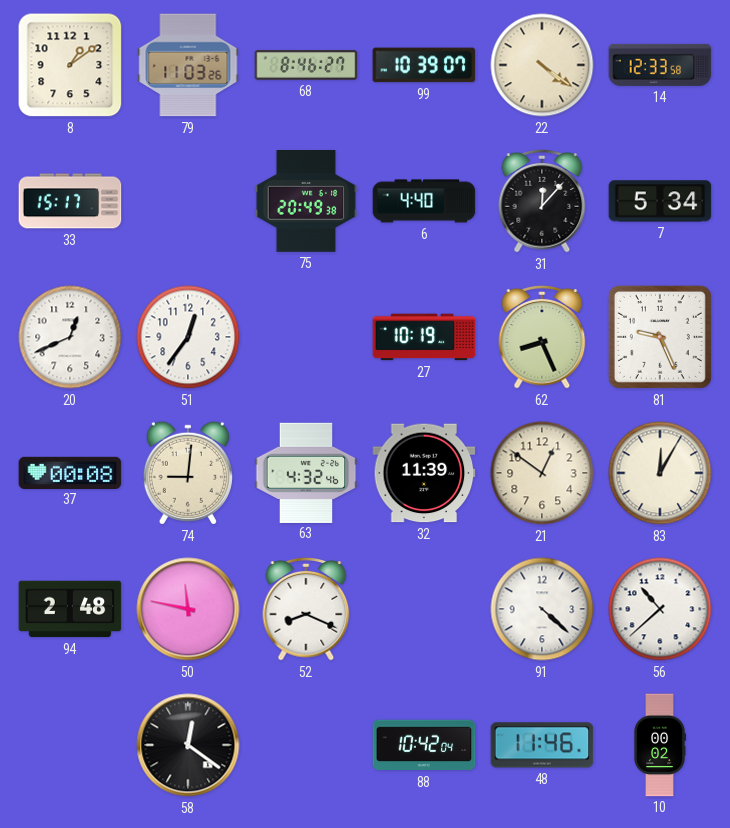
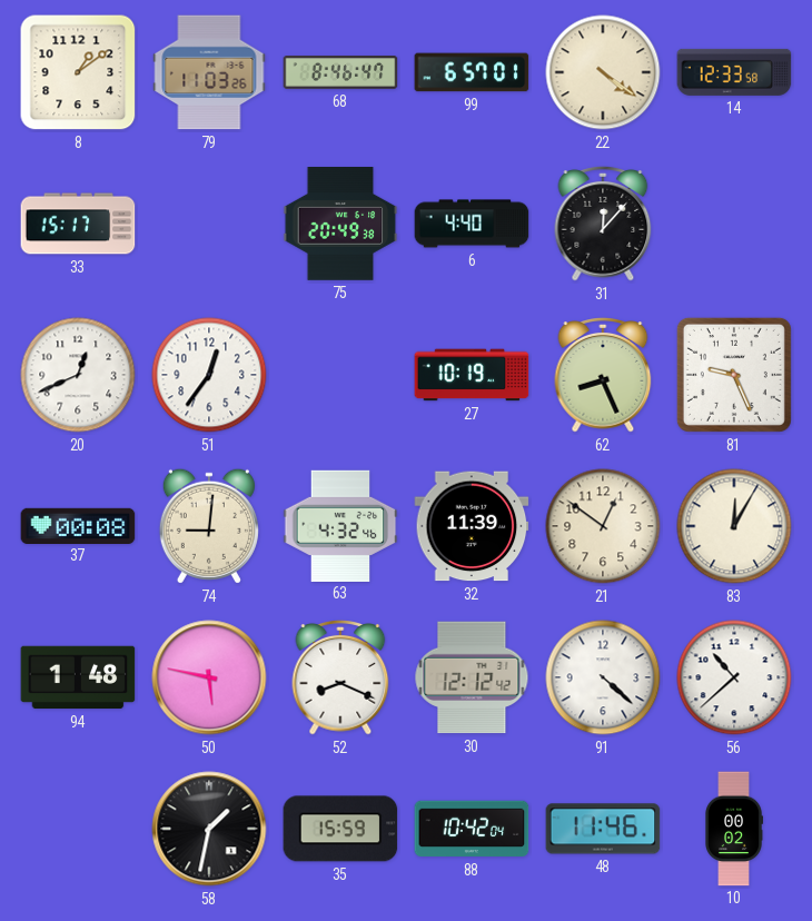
68: 8:46:27 -> 8:46:47 (340, 72)
99: 10:39 -> 6:57 (472, 72)
7: 5:34 -> none (660, 201)
94: 2:48 -> 1:48 (78, 677)
50: 11:47 -> 5:47 (209, 677)
30: none -> 12:12 (472, 677)
58: 12:21 -> 1:32 (209, 829)
35: none -> 15:59 (340, 829)
